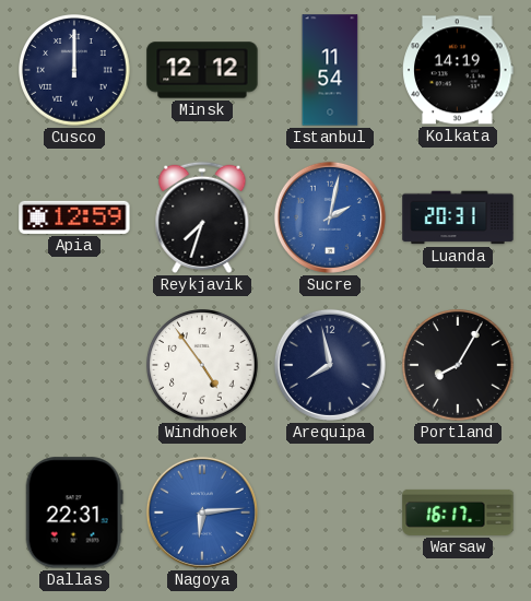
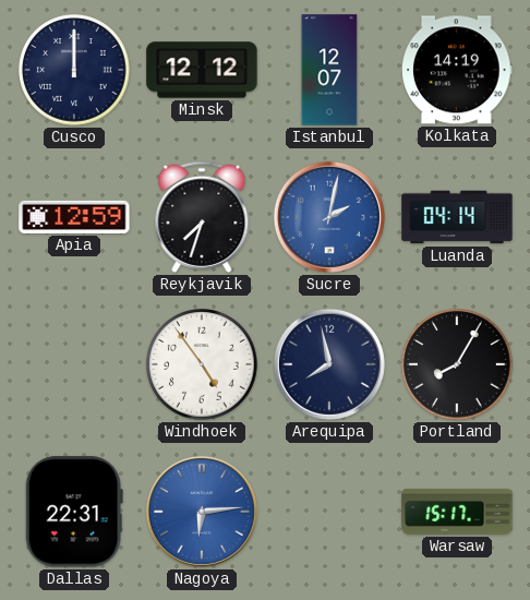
Istanbul: 11:54 -> 12:07 (329, 70)
Luanda: 20:31 -> 04:14 (457, 217)
Warsaw: 16:17 -> 15:17 (457, 512)
